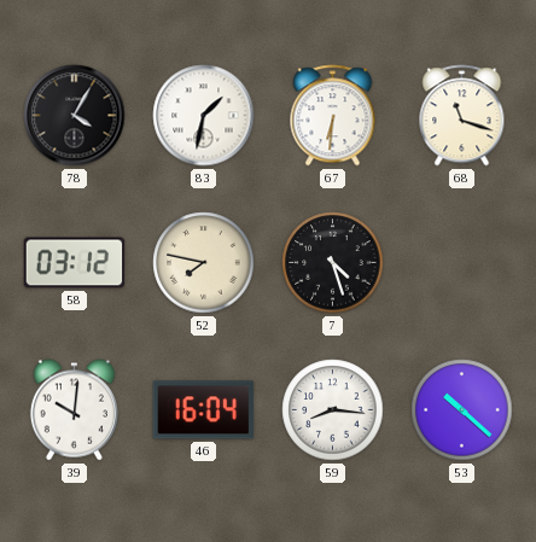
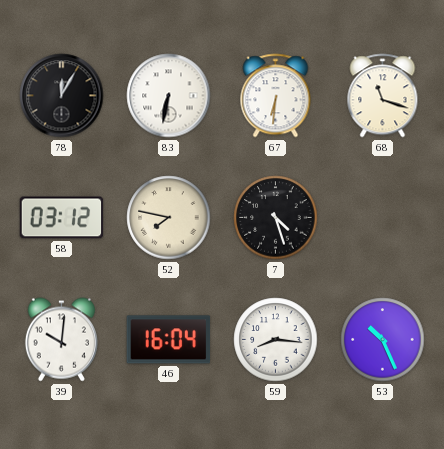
78: 4:05 -> 12:05 (62, 96)
83: 1:32 -> 6:32 (169, 96)
53: 10:22 -> 10:26 (383, 340)
